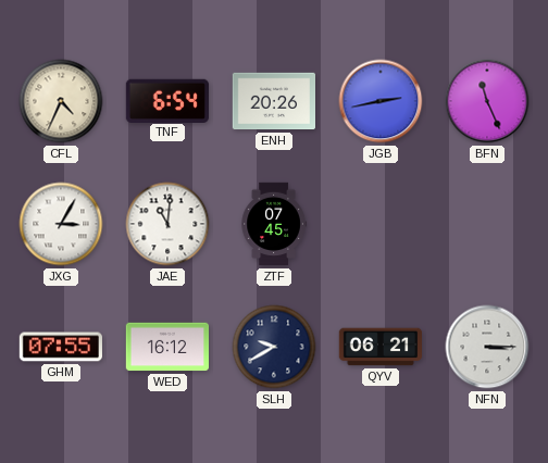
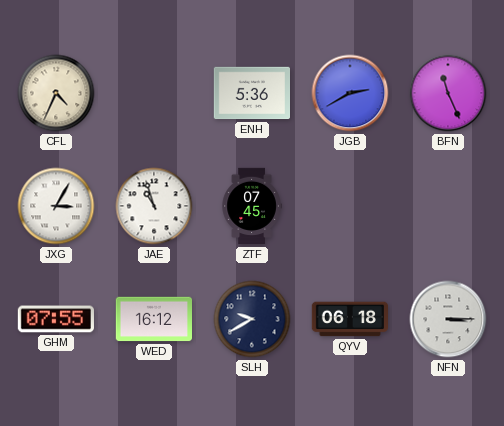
TNF: 6:54 -> none (167, 100)
ENH: 20:26 -> 5:36 (251, 93)
JGB: 2:43 -> 2:40 (350, 93)
JAE: 11:01 -> 10:57 (154, 206)
QYV: 06:21 -> 06:18 (349, 319)
